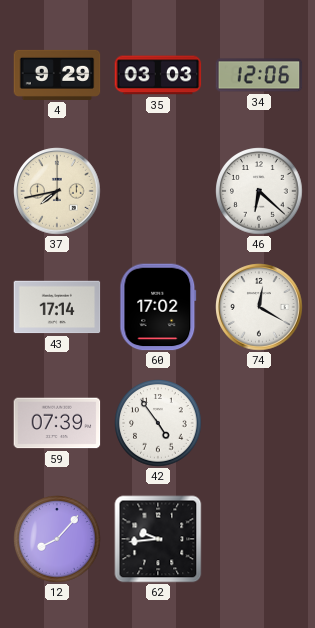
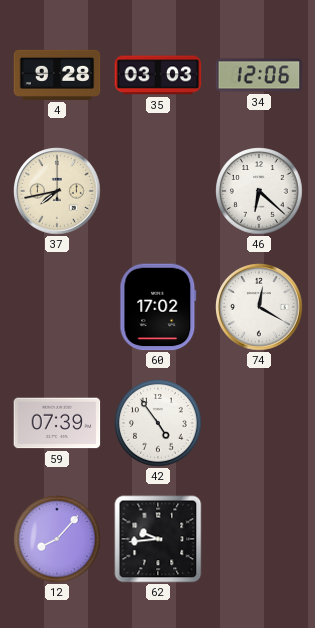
4: 9:29 -> 9:28 (57, 75)
43: 17:14 -> none (57, 307)
